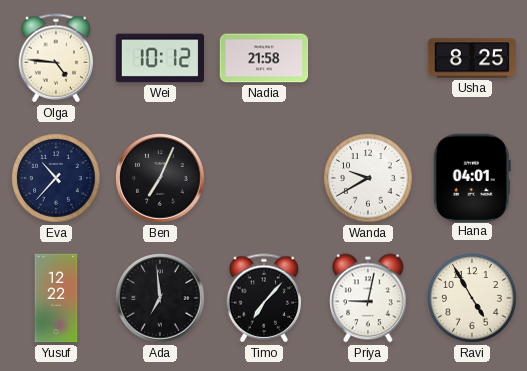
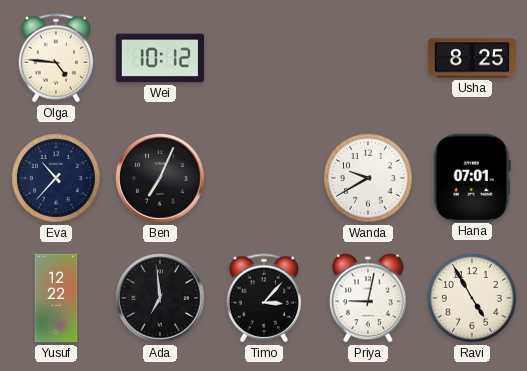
Nadia: 21:58 -> none (264, 58)
Hana: 04:01 -> 07:01 (472, 177)
Timo: 7:07 -> 3:07 (264, 298)
